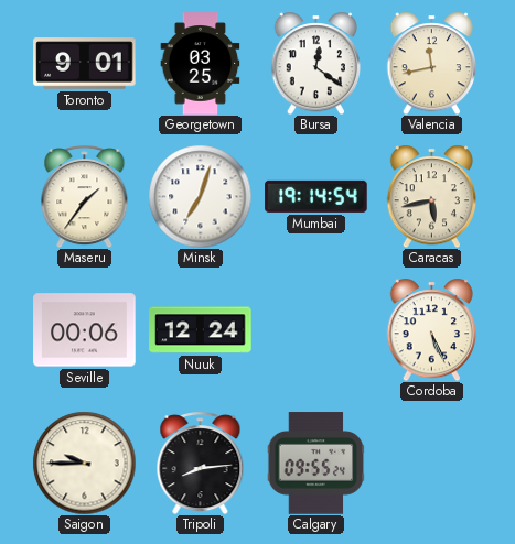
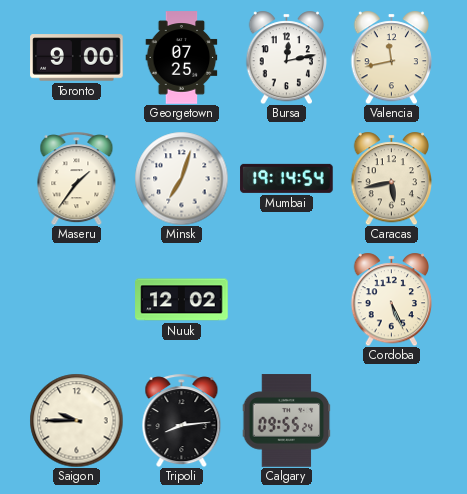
Toronto: 9:01 -> 9:00 (77, 58)
Georgetown: 03:25 -> 07:25 (182, 58)
Bursa: 12:21 -> 12:13 (287, 57)
Seville: 00:06 -> none (85, 330)
Nuuk: 12:24 -> 12:02 (182, 300)
